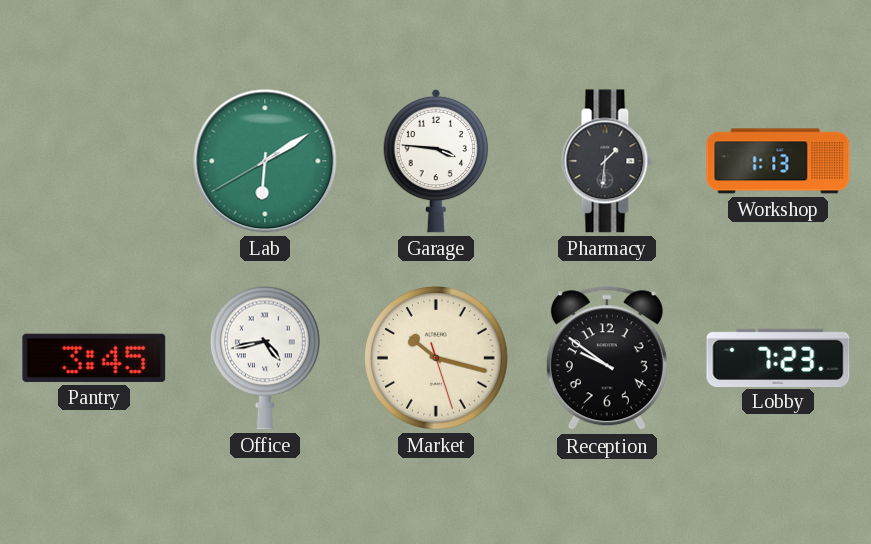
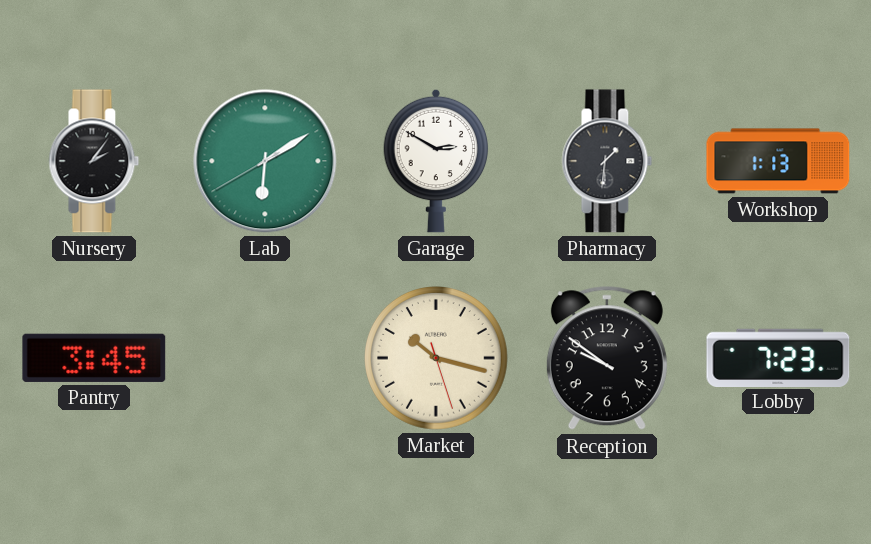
Nursery: none -> 2:06 (94, 161)
Garage: 3:46 -> 2:50 (436, 161)
Office: 4:43 -> none (265, 358)
